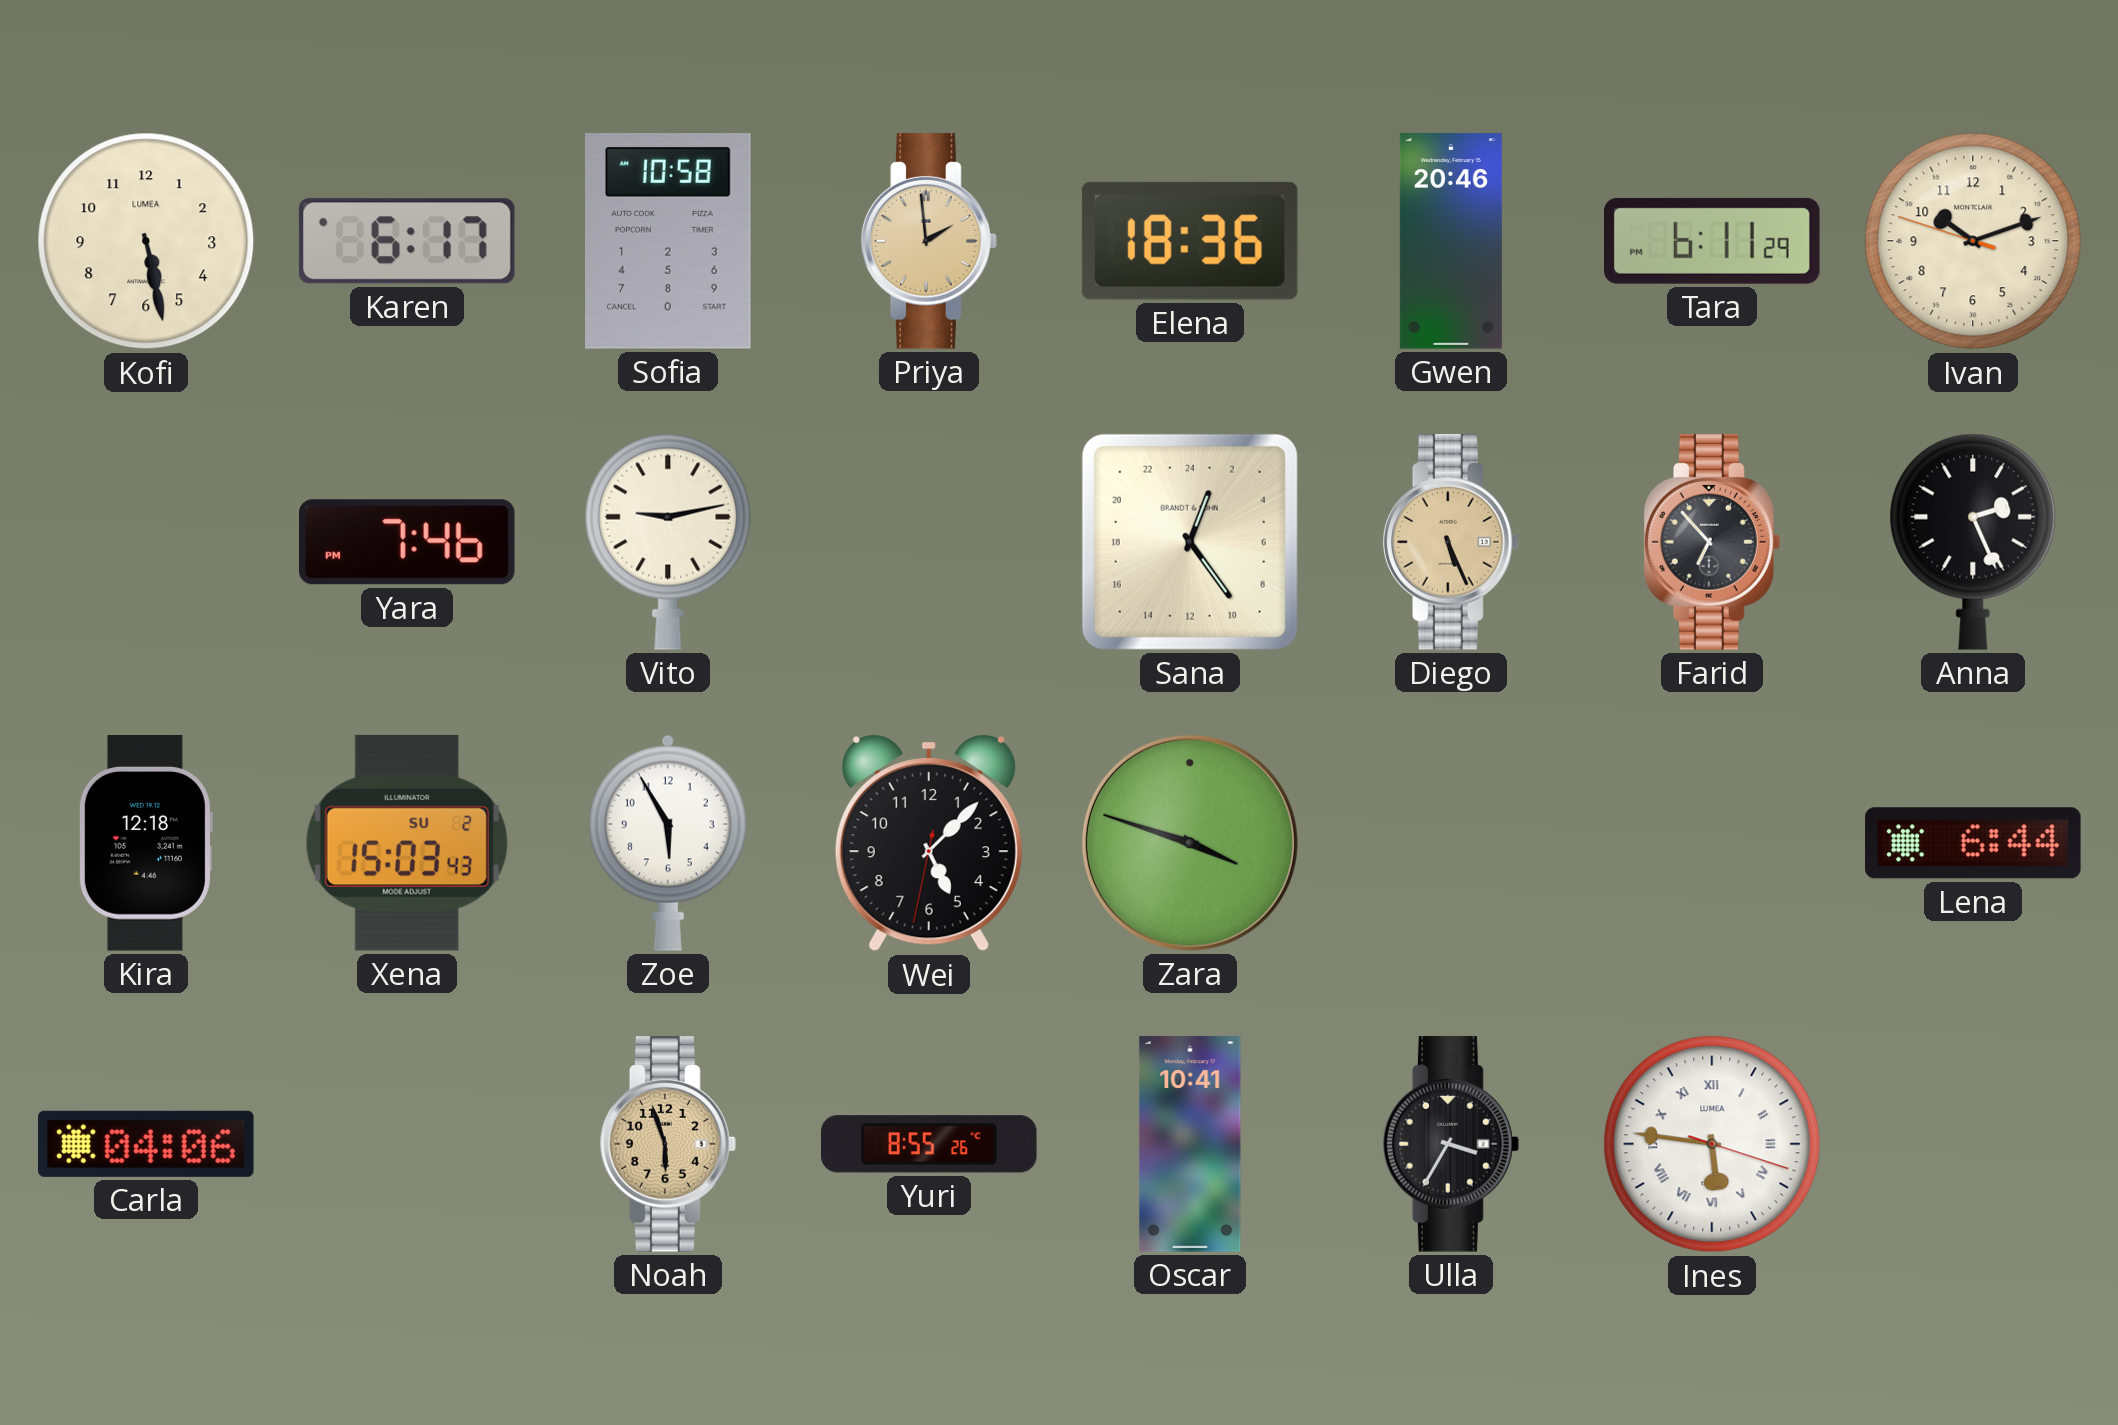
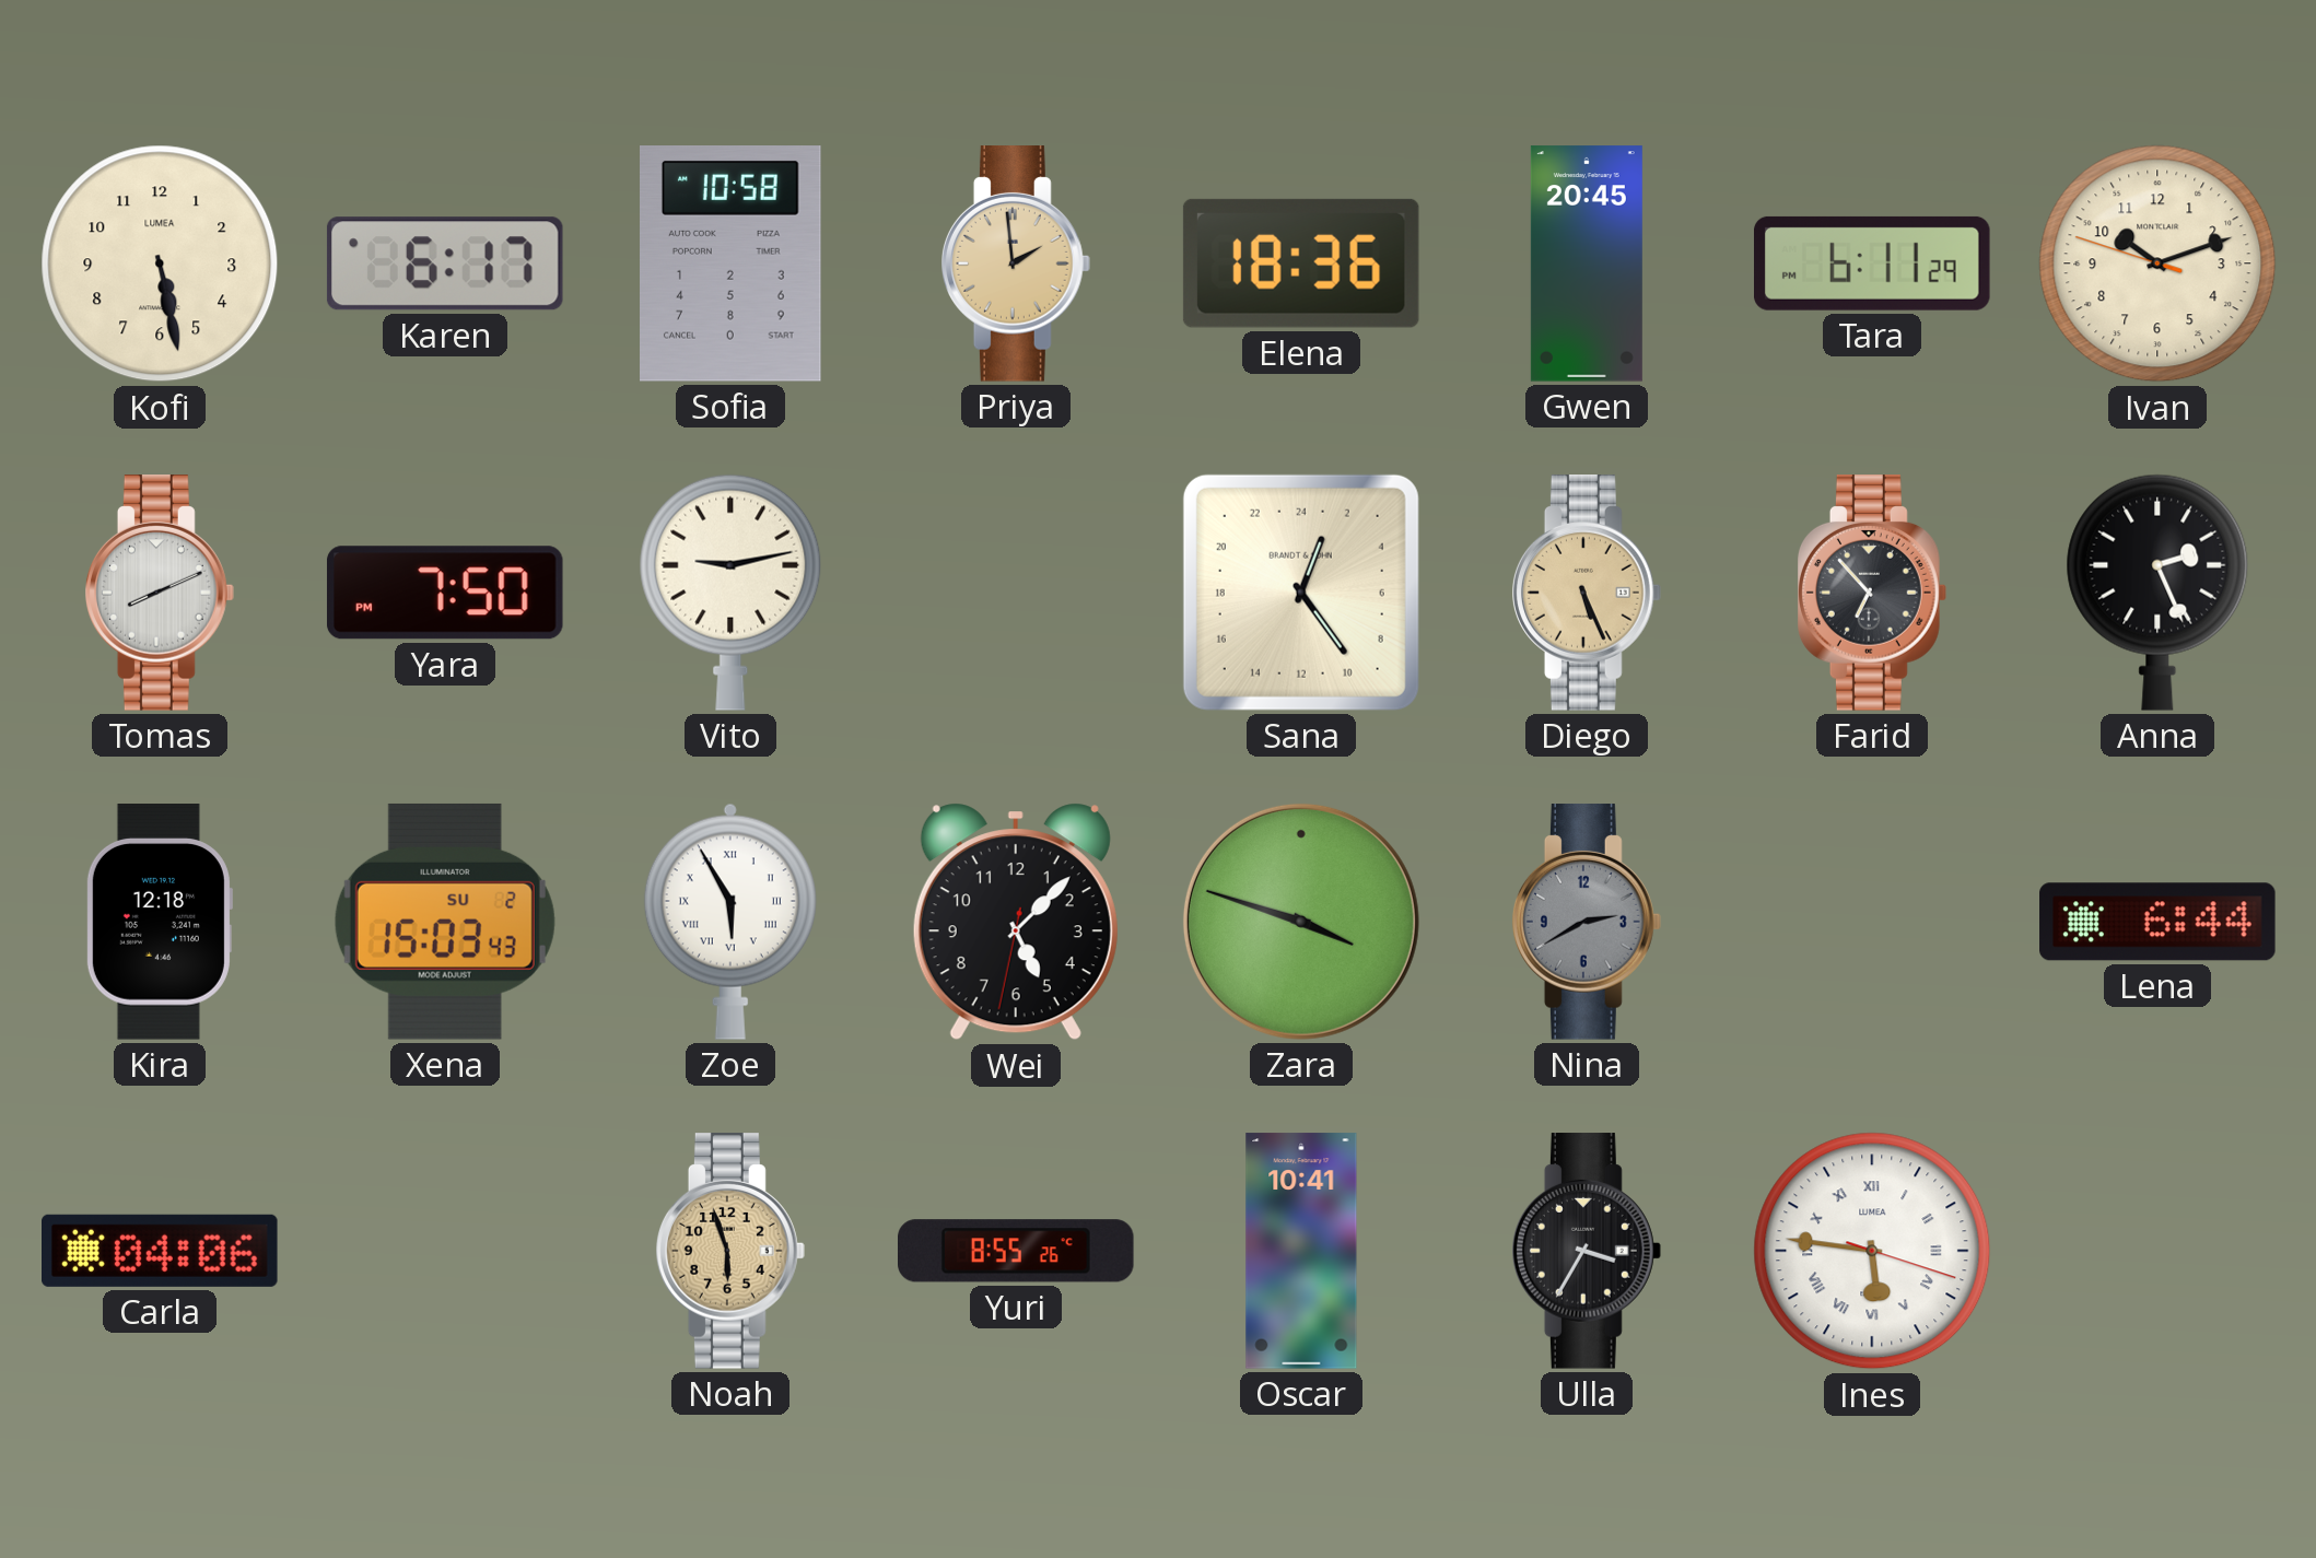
Gwen: 20:46 -> 20:45 (1587, 263)
Tomas: none -> 8:11 (161, 593)
Yara: 7:46 -> 7:50 (445, 593)
Zoe numerals: Arabic -> Roman (730, 922)
Nina: none -> 2:40 (1588, 922)
